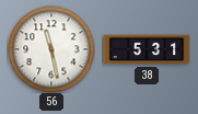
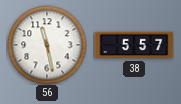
38: 5:31 -> 5:57 (134, 45)
